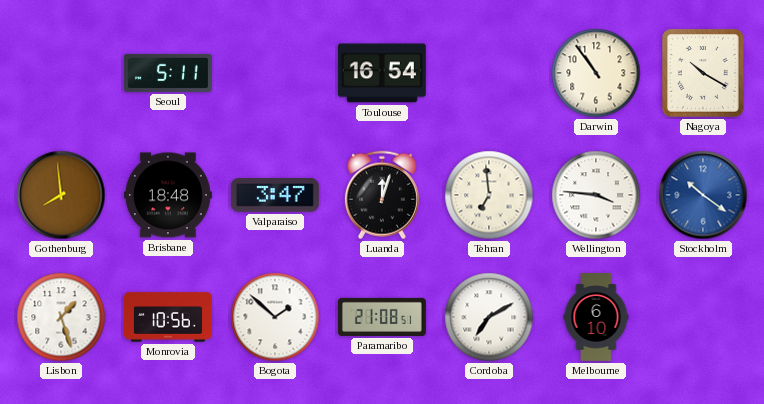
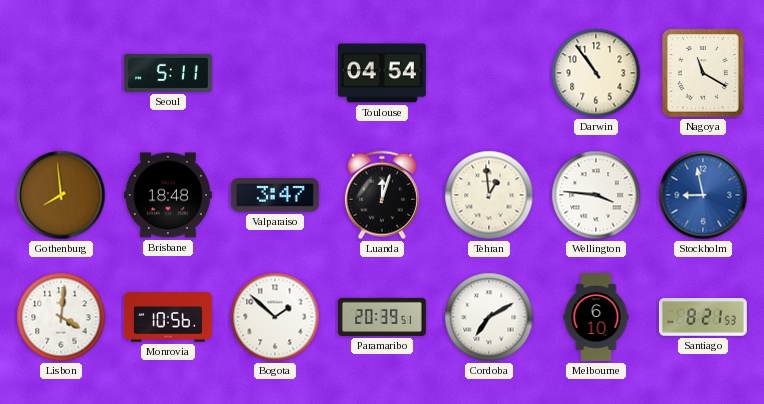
Toulouse: 16:54 -> 04:54 (382, 73)
Nagoya: 10:20 -> 11:20 (703, 73)
Tehran: 6:59 -> 12:59 (489, 195)
Stockholm: 10:21 -> 8:58 (703, 195)
Lisbon: 1:27 -> 4:01 (61, 317)
Paramaribo: 21:08 -> 20:39 (382, 317)
Santiago: none -> 8:21 (703, 317)
